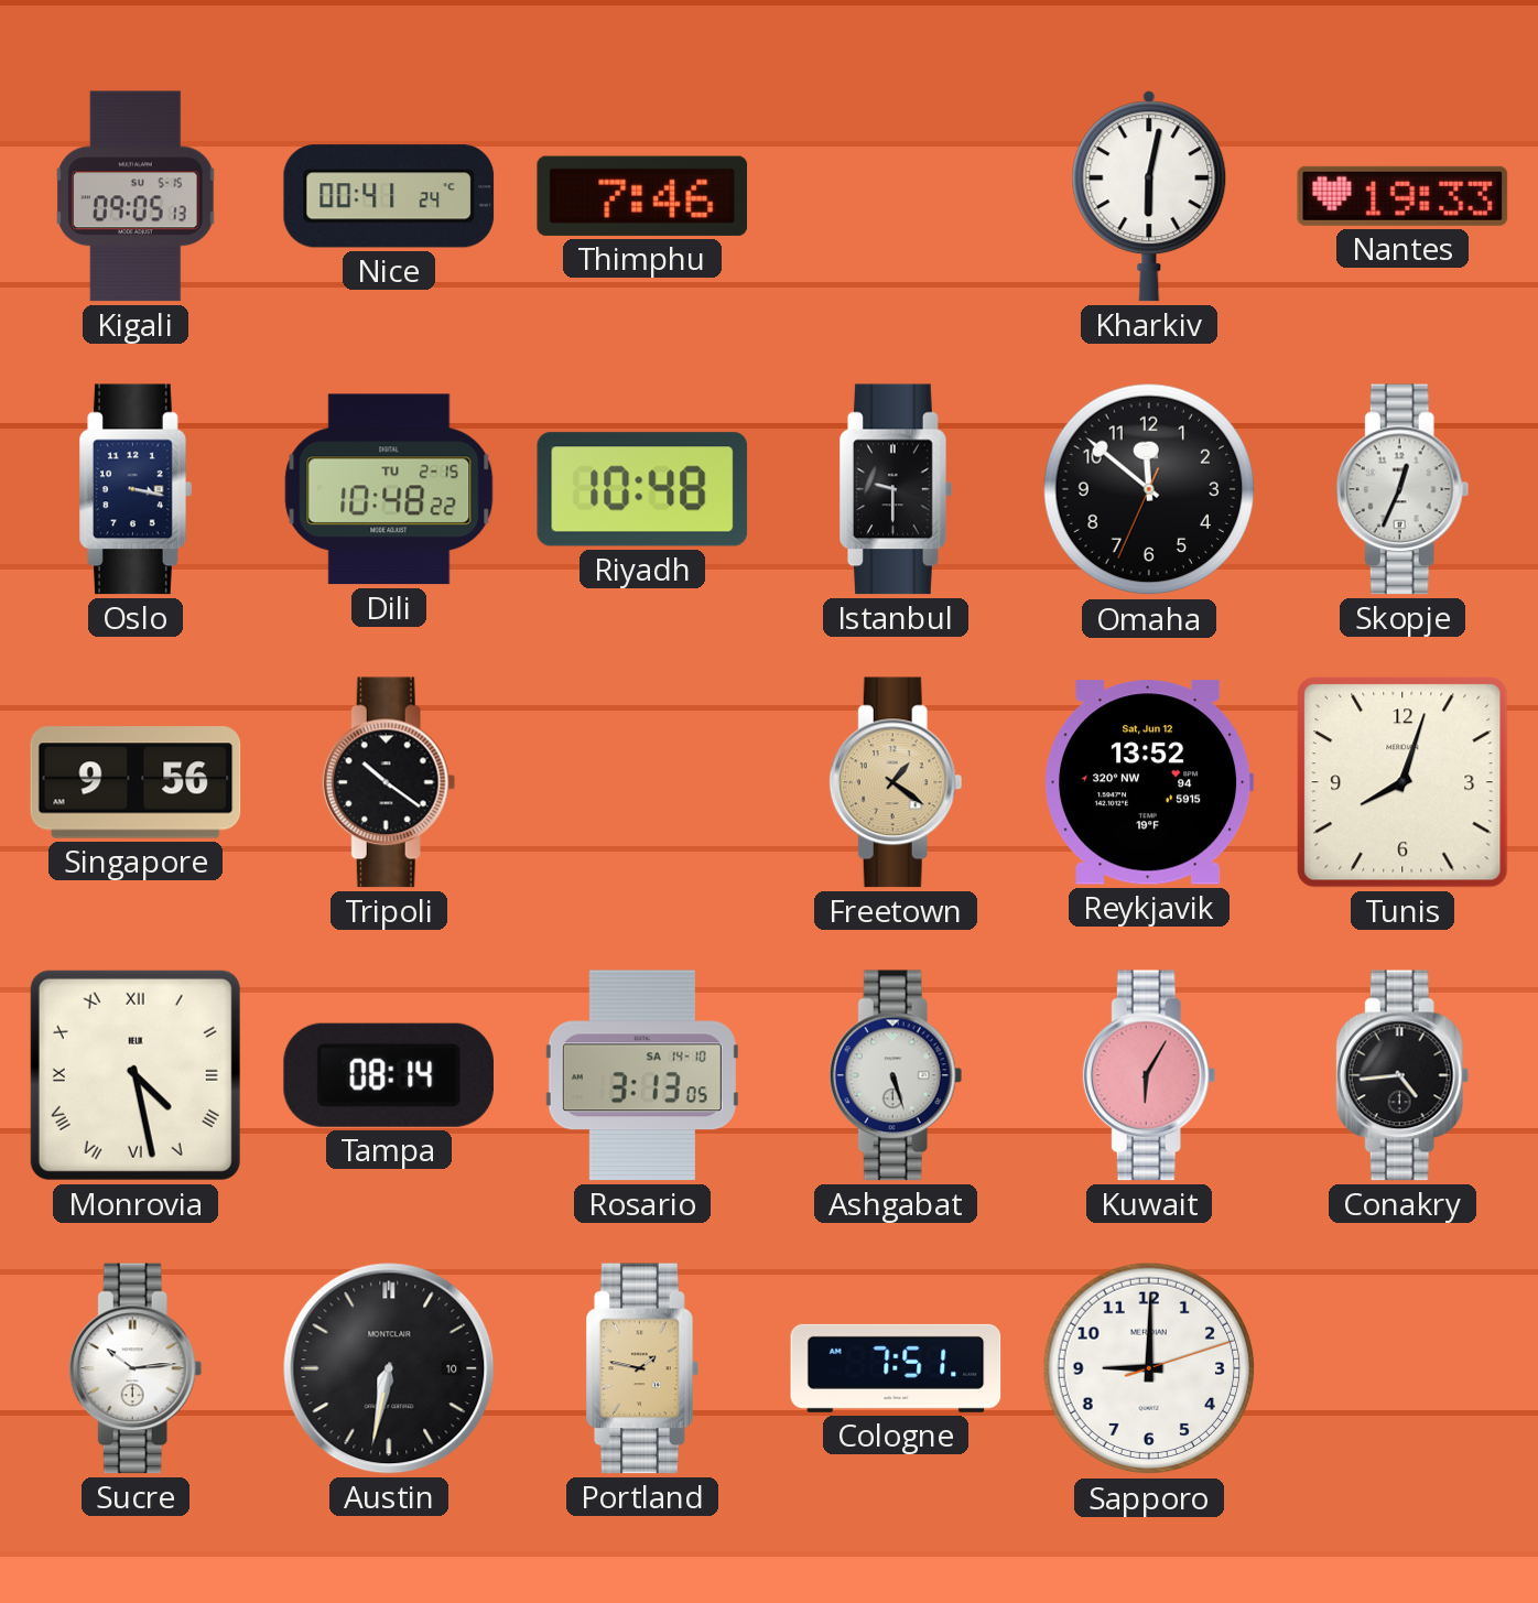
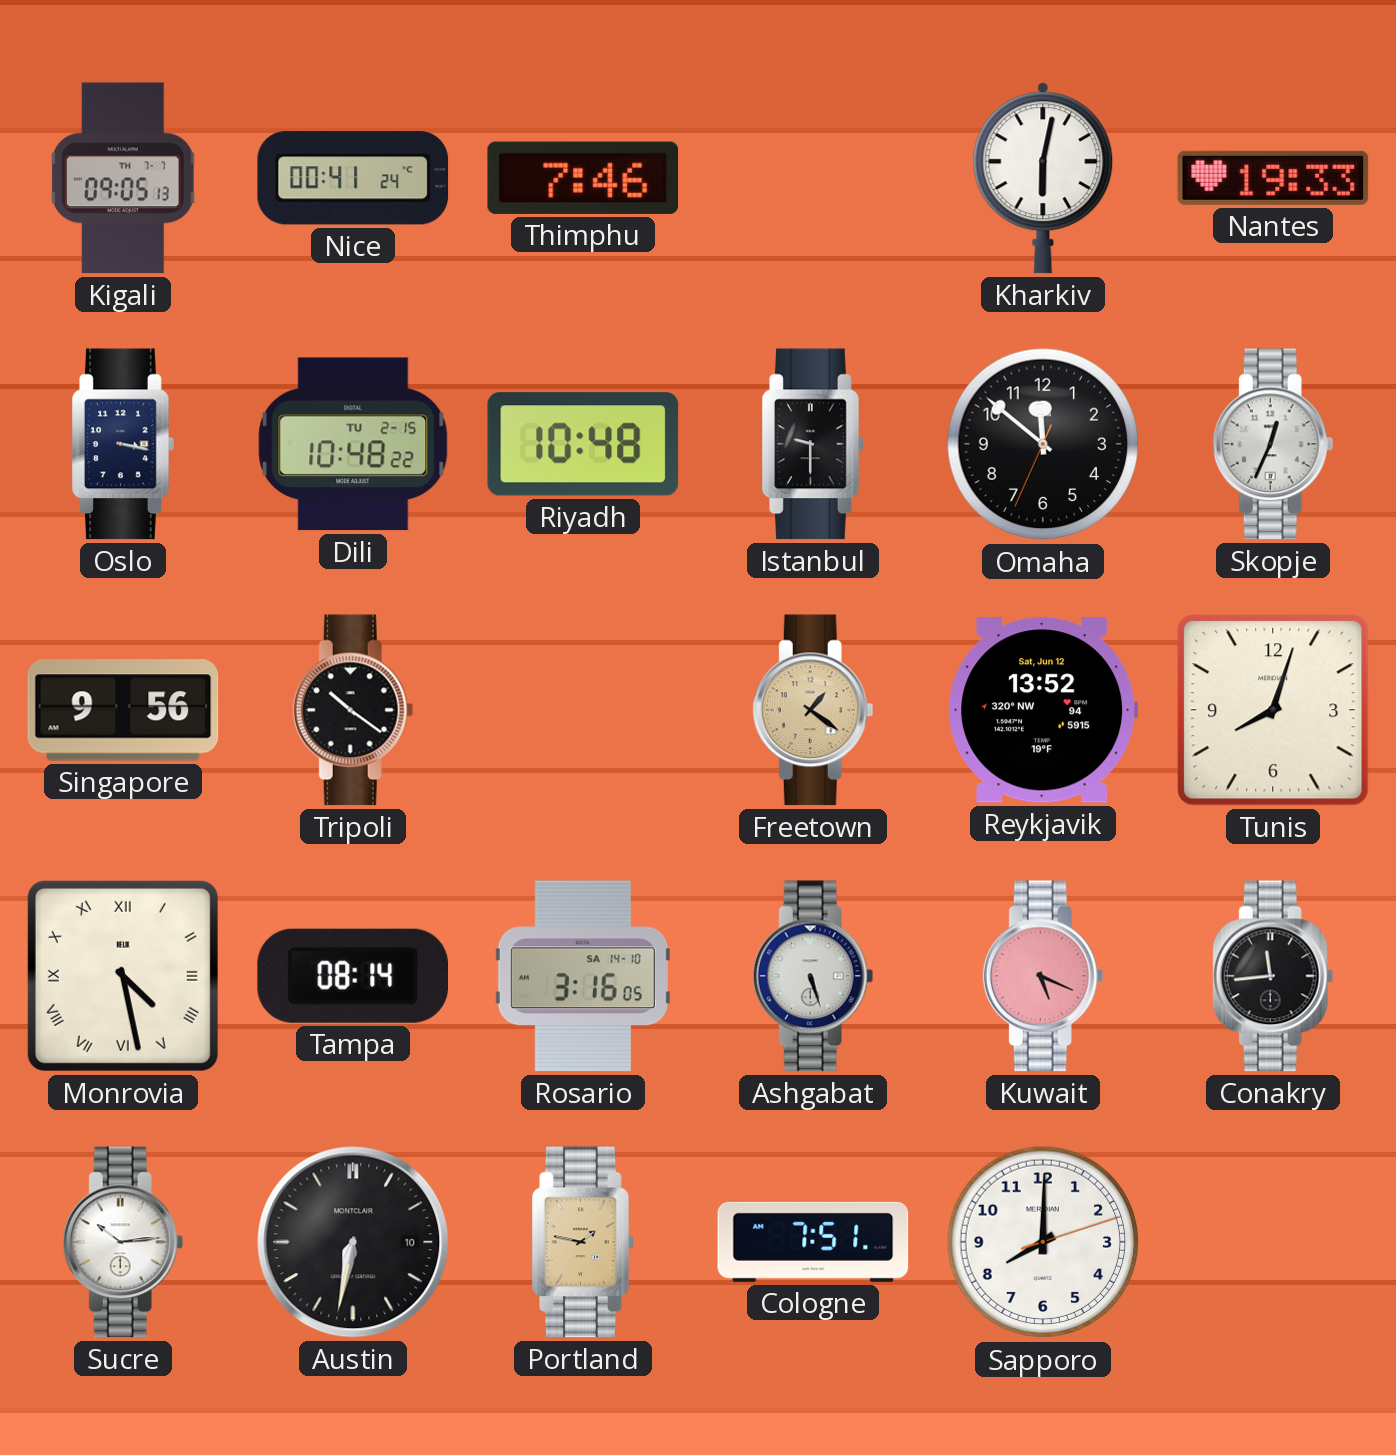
Kigali date: SU 5-15 -> TH 7-7 (124, 178)
Rosario: 3:13 -> 3:16 (583, 976)
Kuwait: 6:05 -> 5:19 (1043, 976)
Conakry: 4:44 -> 11:44 (1273, 976)
Sapporo: 9:00 -> 8:00 (1043, 1242)
